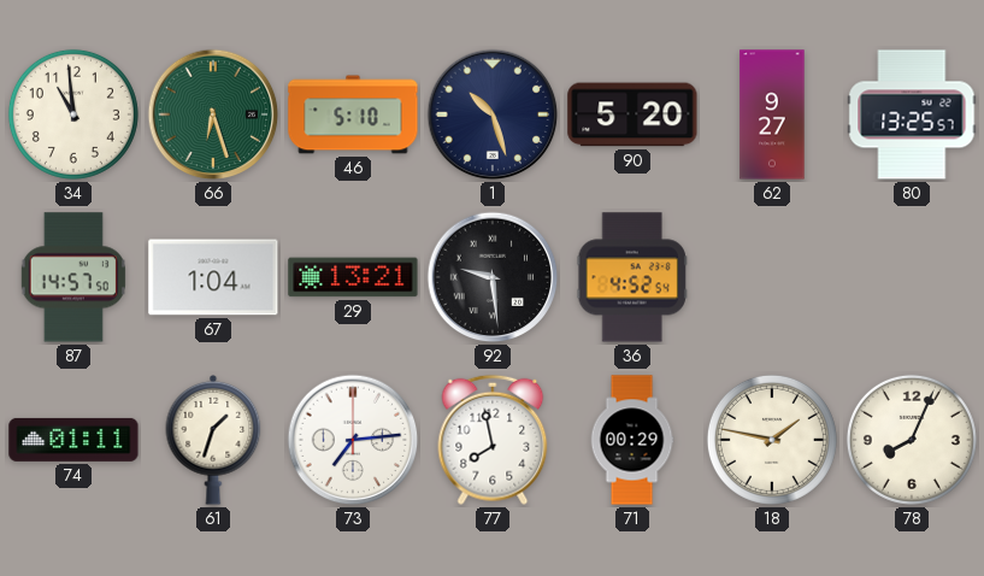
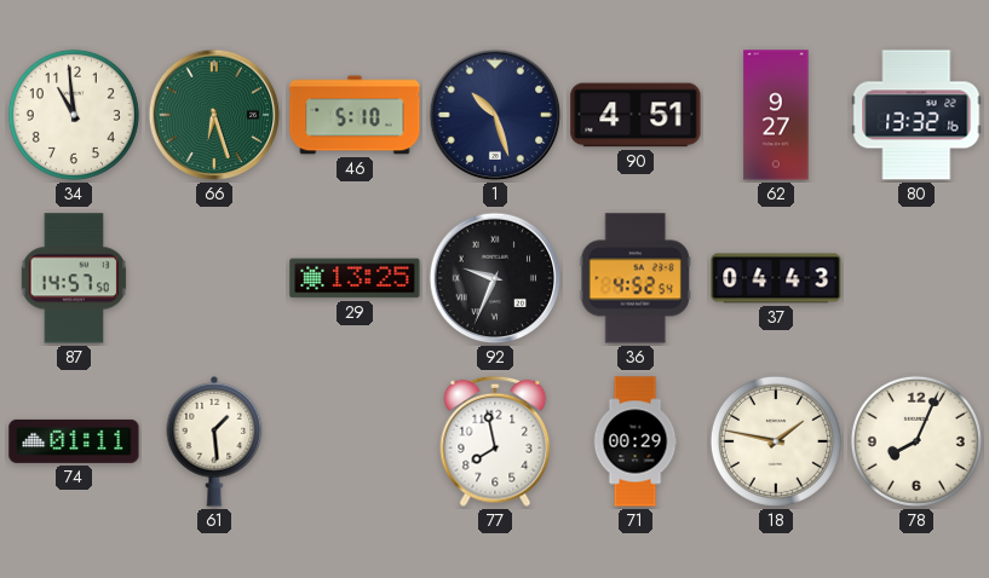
90: 5:20 -> 4:51 (636, 115)
80: 13:25 -> 13:32 (916, 115)
67: 1:04 -> none (213, 277)
29: 13:21 -> 13:25 (355, 278)
92: 9:29 -> 9:34 (495, 278)
37: none -> 04:43 (776, 278)
61: 1:33 -> 1:29 (214, 441)
73: 7:14 -> none (353, 440)
